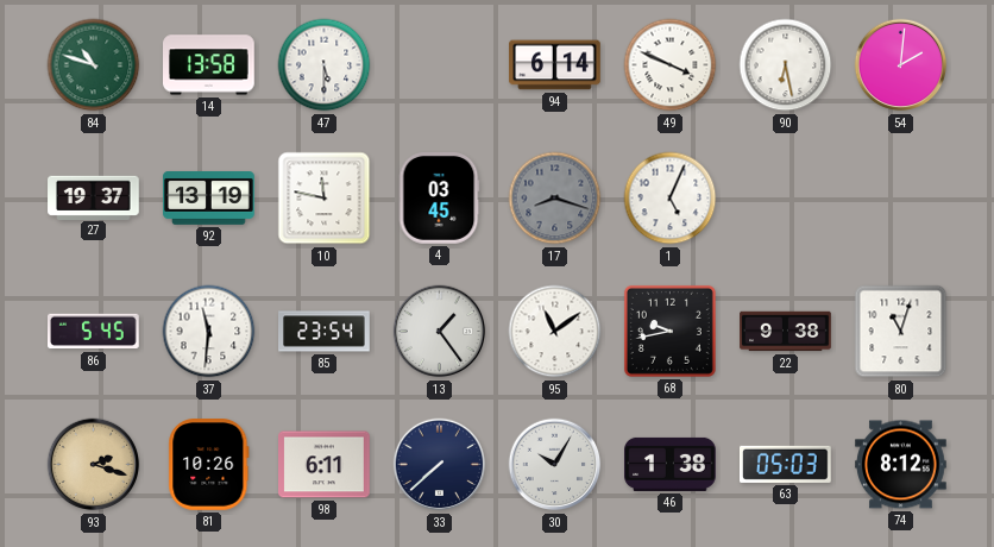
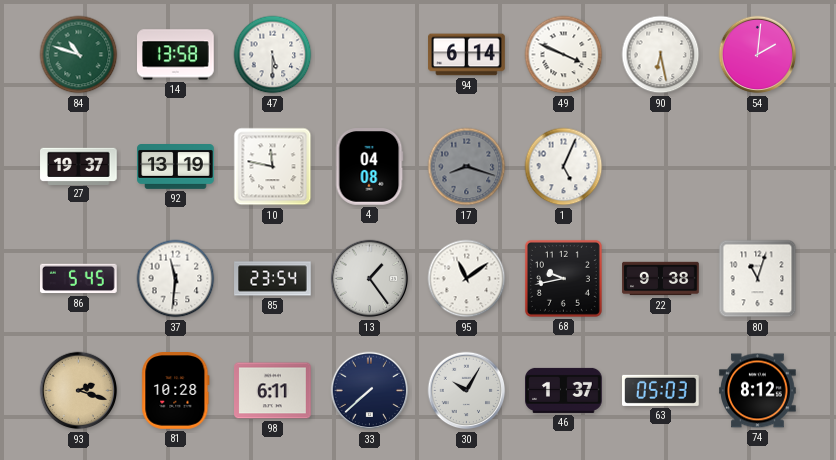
4: 03:45 -> 04:08 (369, 167)
81: 10:26 -> 10:28 (176, 391)
46: 1:38 -> 1:37 (564, 390)
